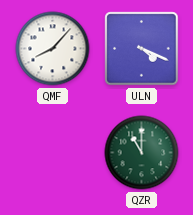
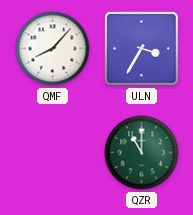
ULN: 4:19 -> 3:35 (142, 49)
